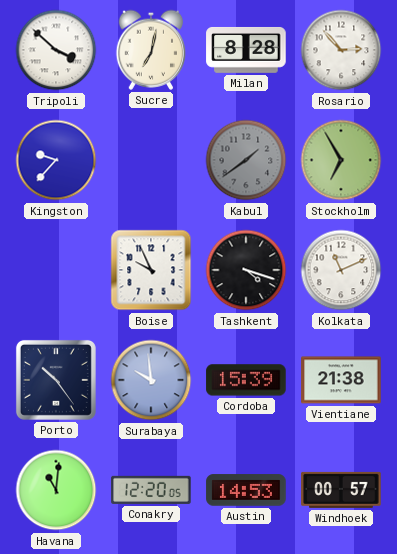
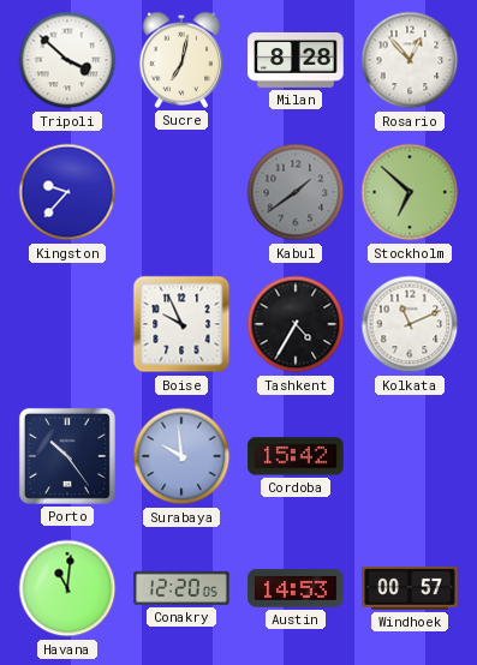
Rosario: 2:53 -> 12:53 (410, 60)
Stockholm: 6:55 -> 6:52 (410, 192)
Tashkent: 4:18 -> 4:35 (296, 324)
Cordoba: 15:39 -> 15:42 (296, 456)
Vientiane: 21:38 -> none (341, 380)
